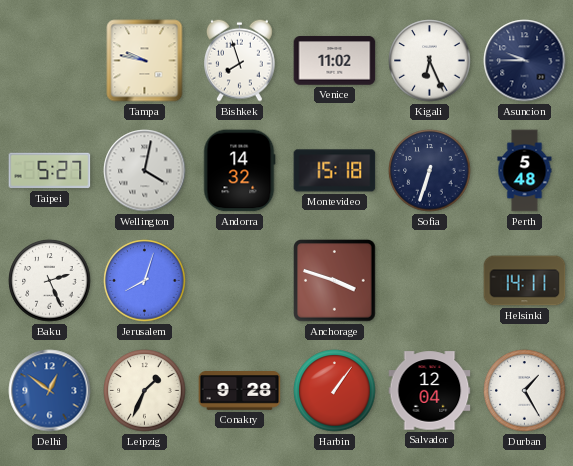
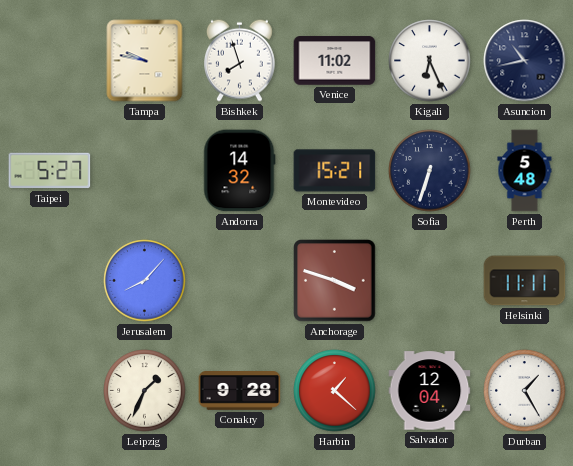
Asuncion: 9:45 -> 10:43 (525, 61)
Wellington: 4:02 -> none (145, 171)
Montevideo: 15:18 -> 15:21 (335, 171)
Baku: 2:26 -> none (50, 281)
Jerusalem: 8:03 -> 8:07 (145, 281)
Helsinki: 14:11 -> 11:11 (525, 281)
Delhi: 12:51 -> none (50, 391)
Harbin: 1:06 -> 1:22 (335, 391)
